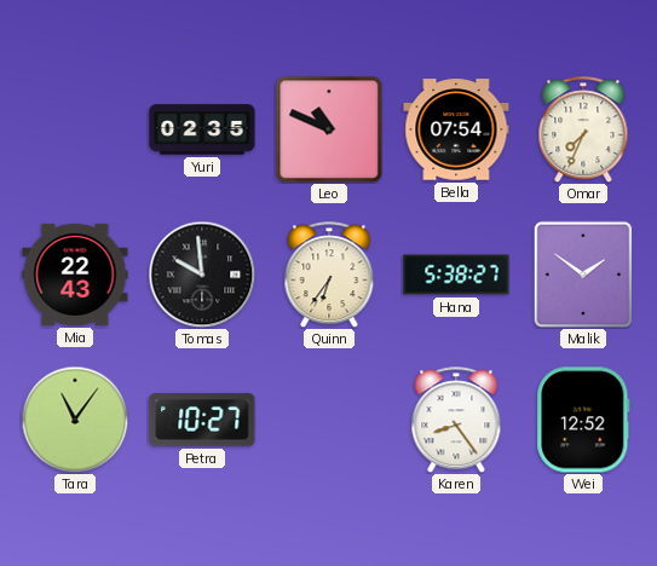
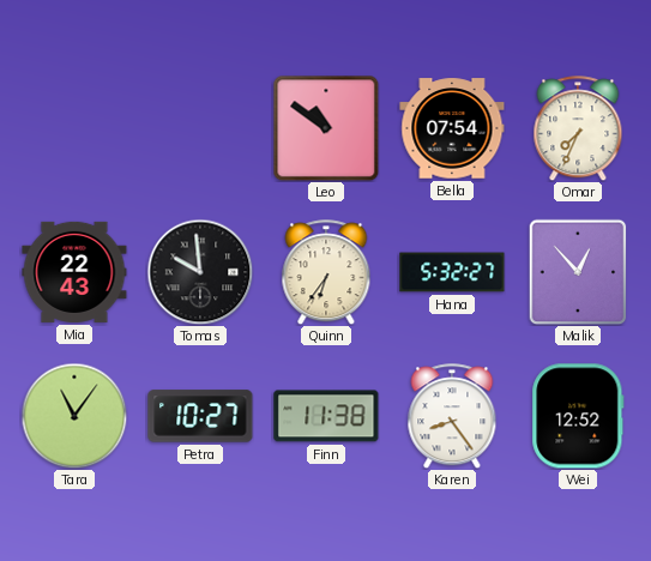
Yuri: 02:35 -> none (202, 129)
Leo: 10:49 -> 10:51 (326, 128)
Hana: 5:38 -> 5:32 (452, 272)
Malik: 1:51 -> 12:53 (578, 272)
Finn: none -> 11:38 (326, 416)
